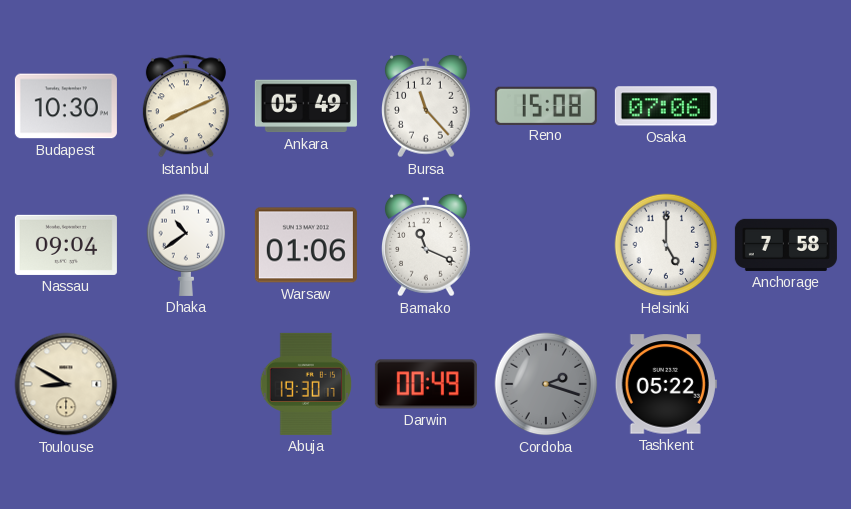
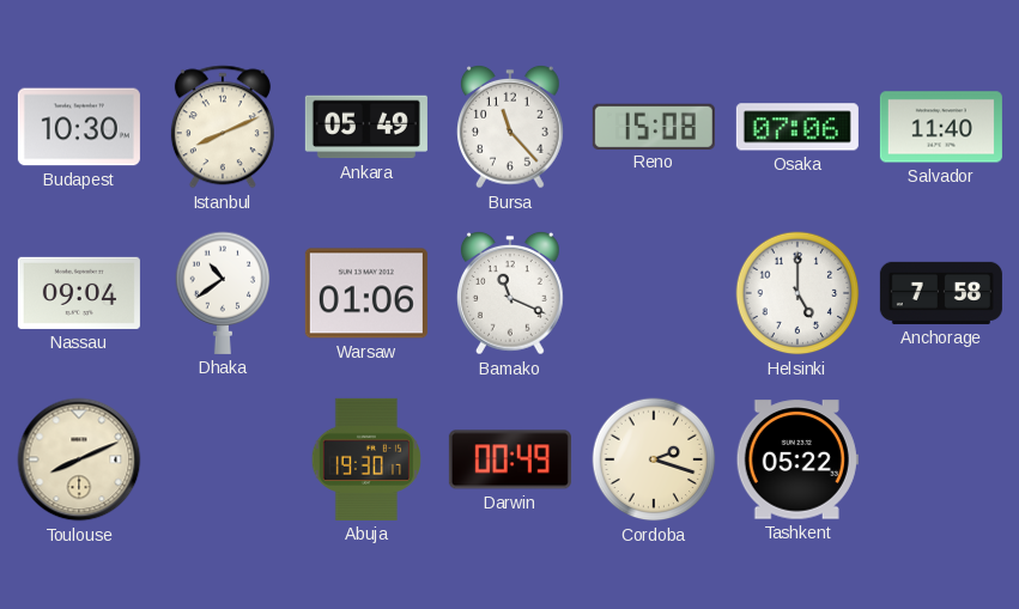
Salvador: none -> 11:40 (941, 127)
Toulouse: 8:50 -> 8:11 (79, 459)
Cordoba dial: grey -> cream (654, 459)
